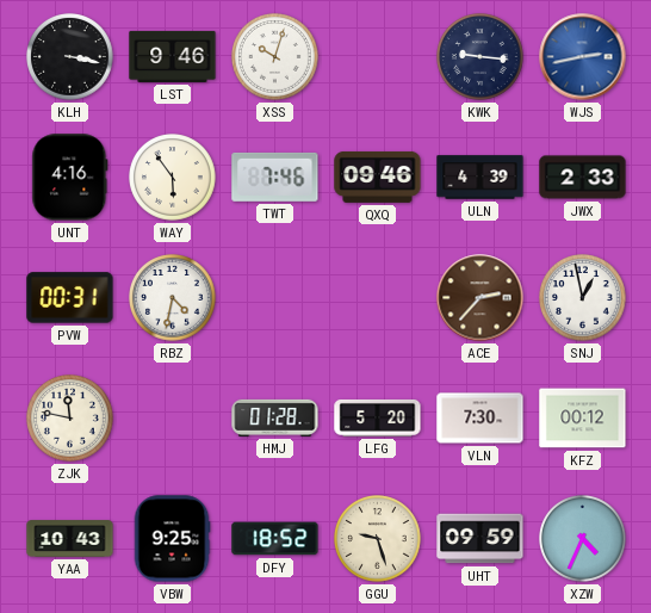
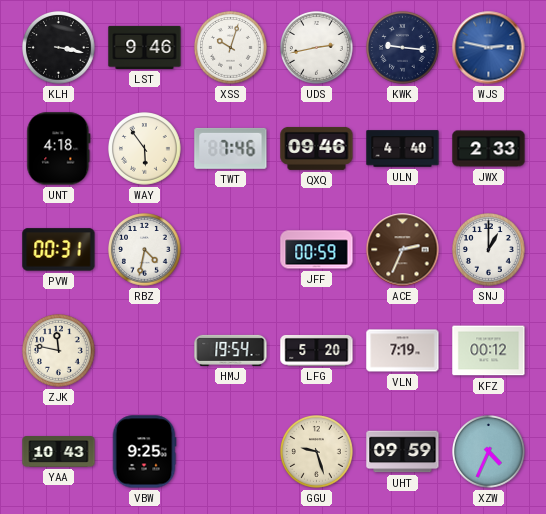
UDS: none -> 2:43 (317, 48)
WJS: 2:43 -> 2:47 (489, 48)
UNT: 4:16 -> 4:18 (59, 149)
ULN: 4:39 -> 4:40 (403, 149)
JFF: none -> 00:59 (317, 250)
ACE: 2:37 -> 2:34 (403, 250)
SNJ: 12:58 -> 1:00 (489, 250)
HMJ: 01:28 -> 19:54 (231, 350)
VLN: 7:30 -> 7:19 (403, 351)
DFY: 18:52 -> none (275, 539)
